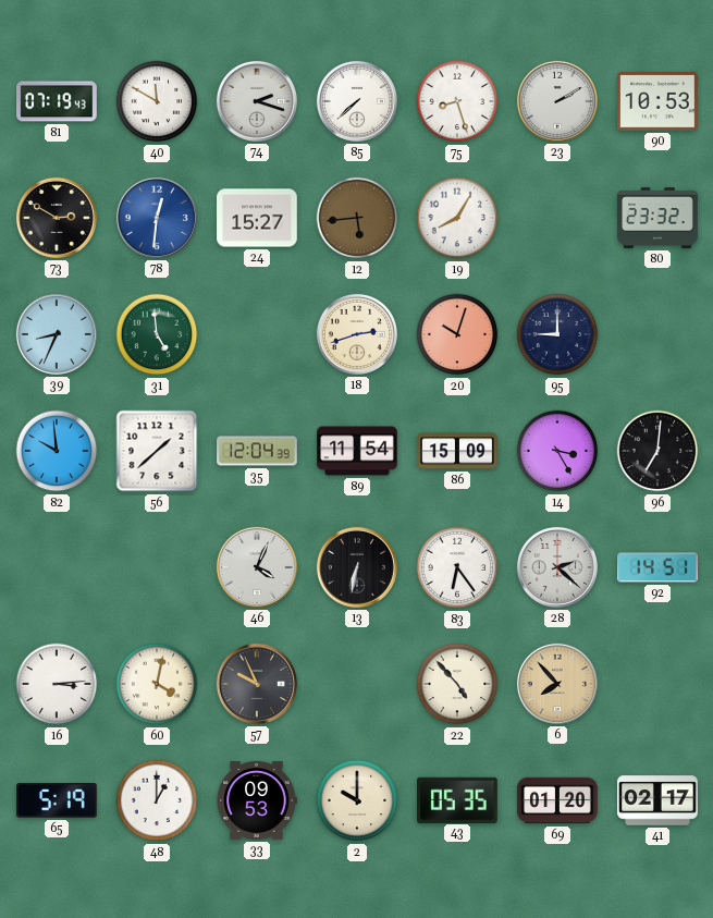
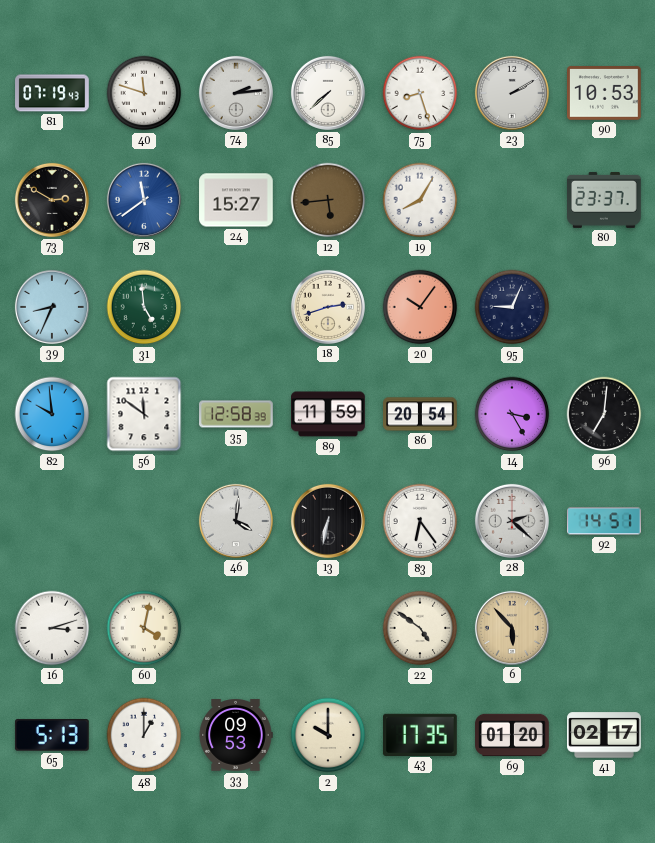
40: 11:50 -> 11:48 (144, 93)
74: 2:18 -> 2:14 (236, 93)
78: 12:31 -> 11:39 (144, 200)
80: 23:32 -> 23:37 (604, 200)
20: 10:03 -> 10:06 (420, 307)
95: 9:00 -> 9:04 (512, 307)
56: 1:38 -> 11:51 (144, 414)
35: 12:04 -> 12:58 (236, 414)
89: 11:54 -> 11:59 (328, 414)
86: 15:09 -> 20:54 (420, 414)
46: 4:04 -> 4:01 (236, 521)
16: 3:14 -> 3:12 (52, 628)
57: 9:56 -> none (257, 684)
22: 4:53 -> 4:51 (420, 628)
6: 7:53 -> 5:53 (512, 628)
65: 5:19 -> 5:13 (52, 736)
43: 05:35 -> 17:35 (421, 734)
